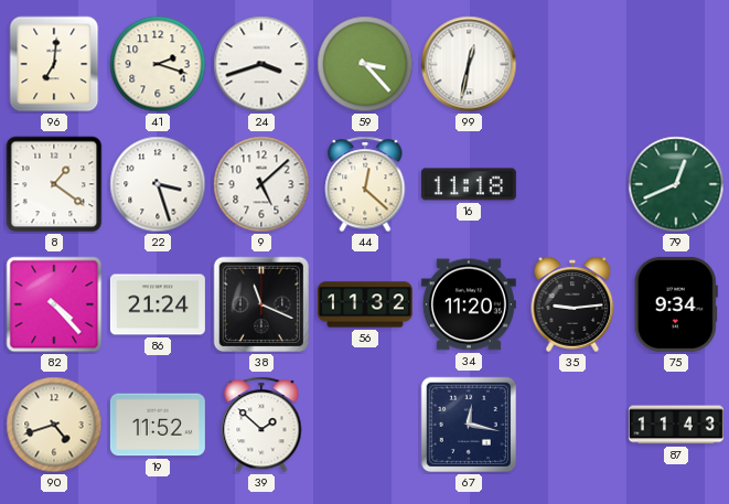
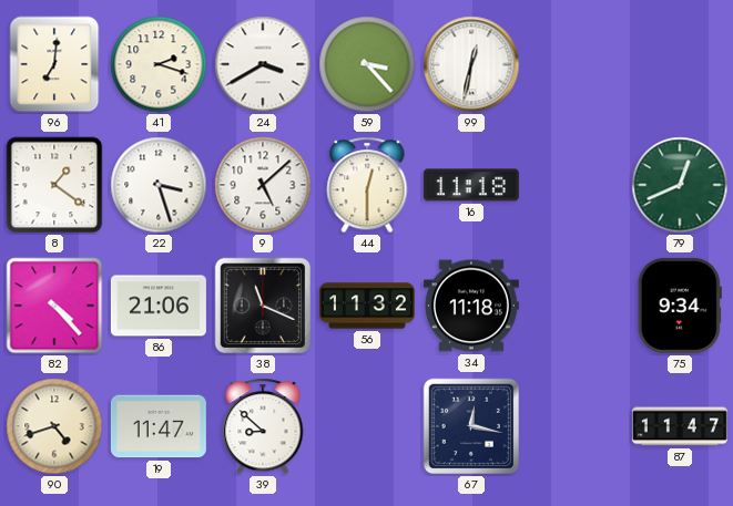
24: 3:42 -> 3:40 (263, 64)
44: 12:22 -> 12:30 (367, 185)
86: 21:24 -> 21:06 (159, 306)
34: 11:20 -> 11:18 (471, 306)
35: 9:14 -> none (572, 304)
19: 11:52 -> 11:47 (159, 426)
39: 1:52 -> 8:52 (263, 426)
87: 11:43 -> 11:47 (680, 426)
